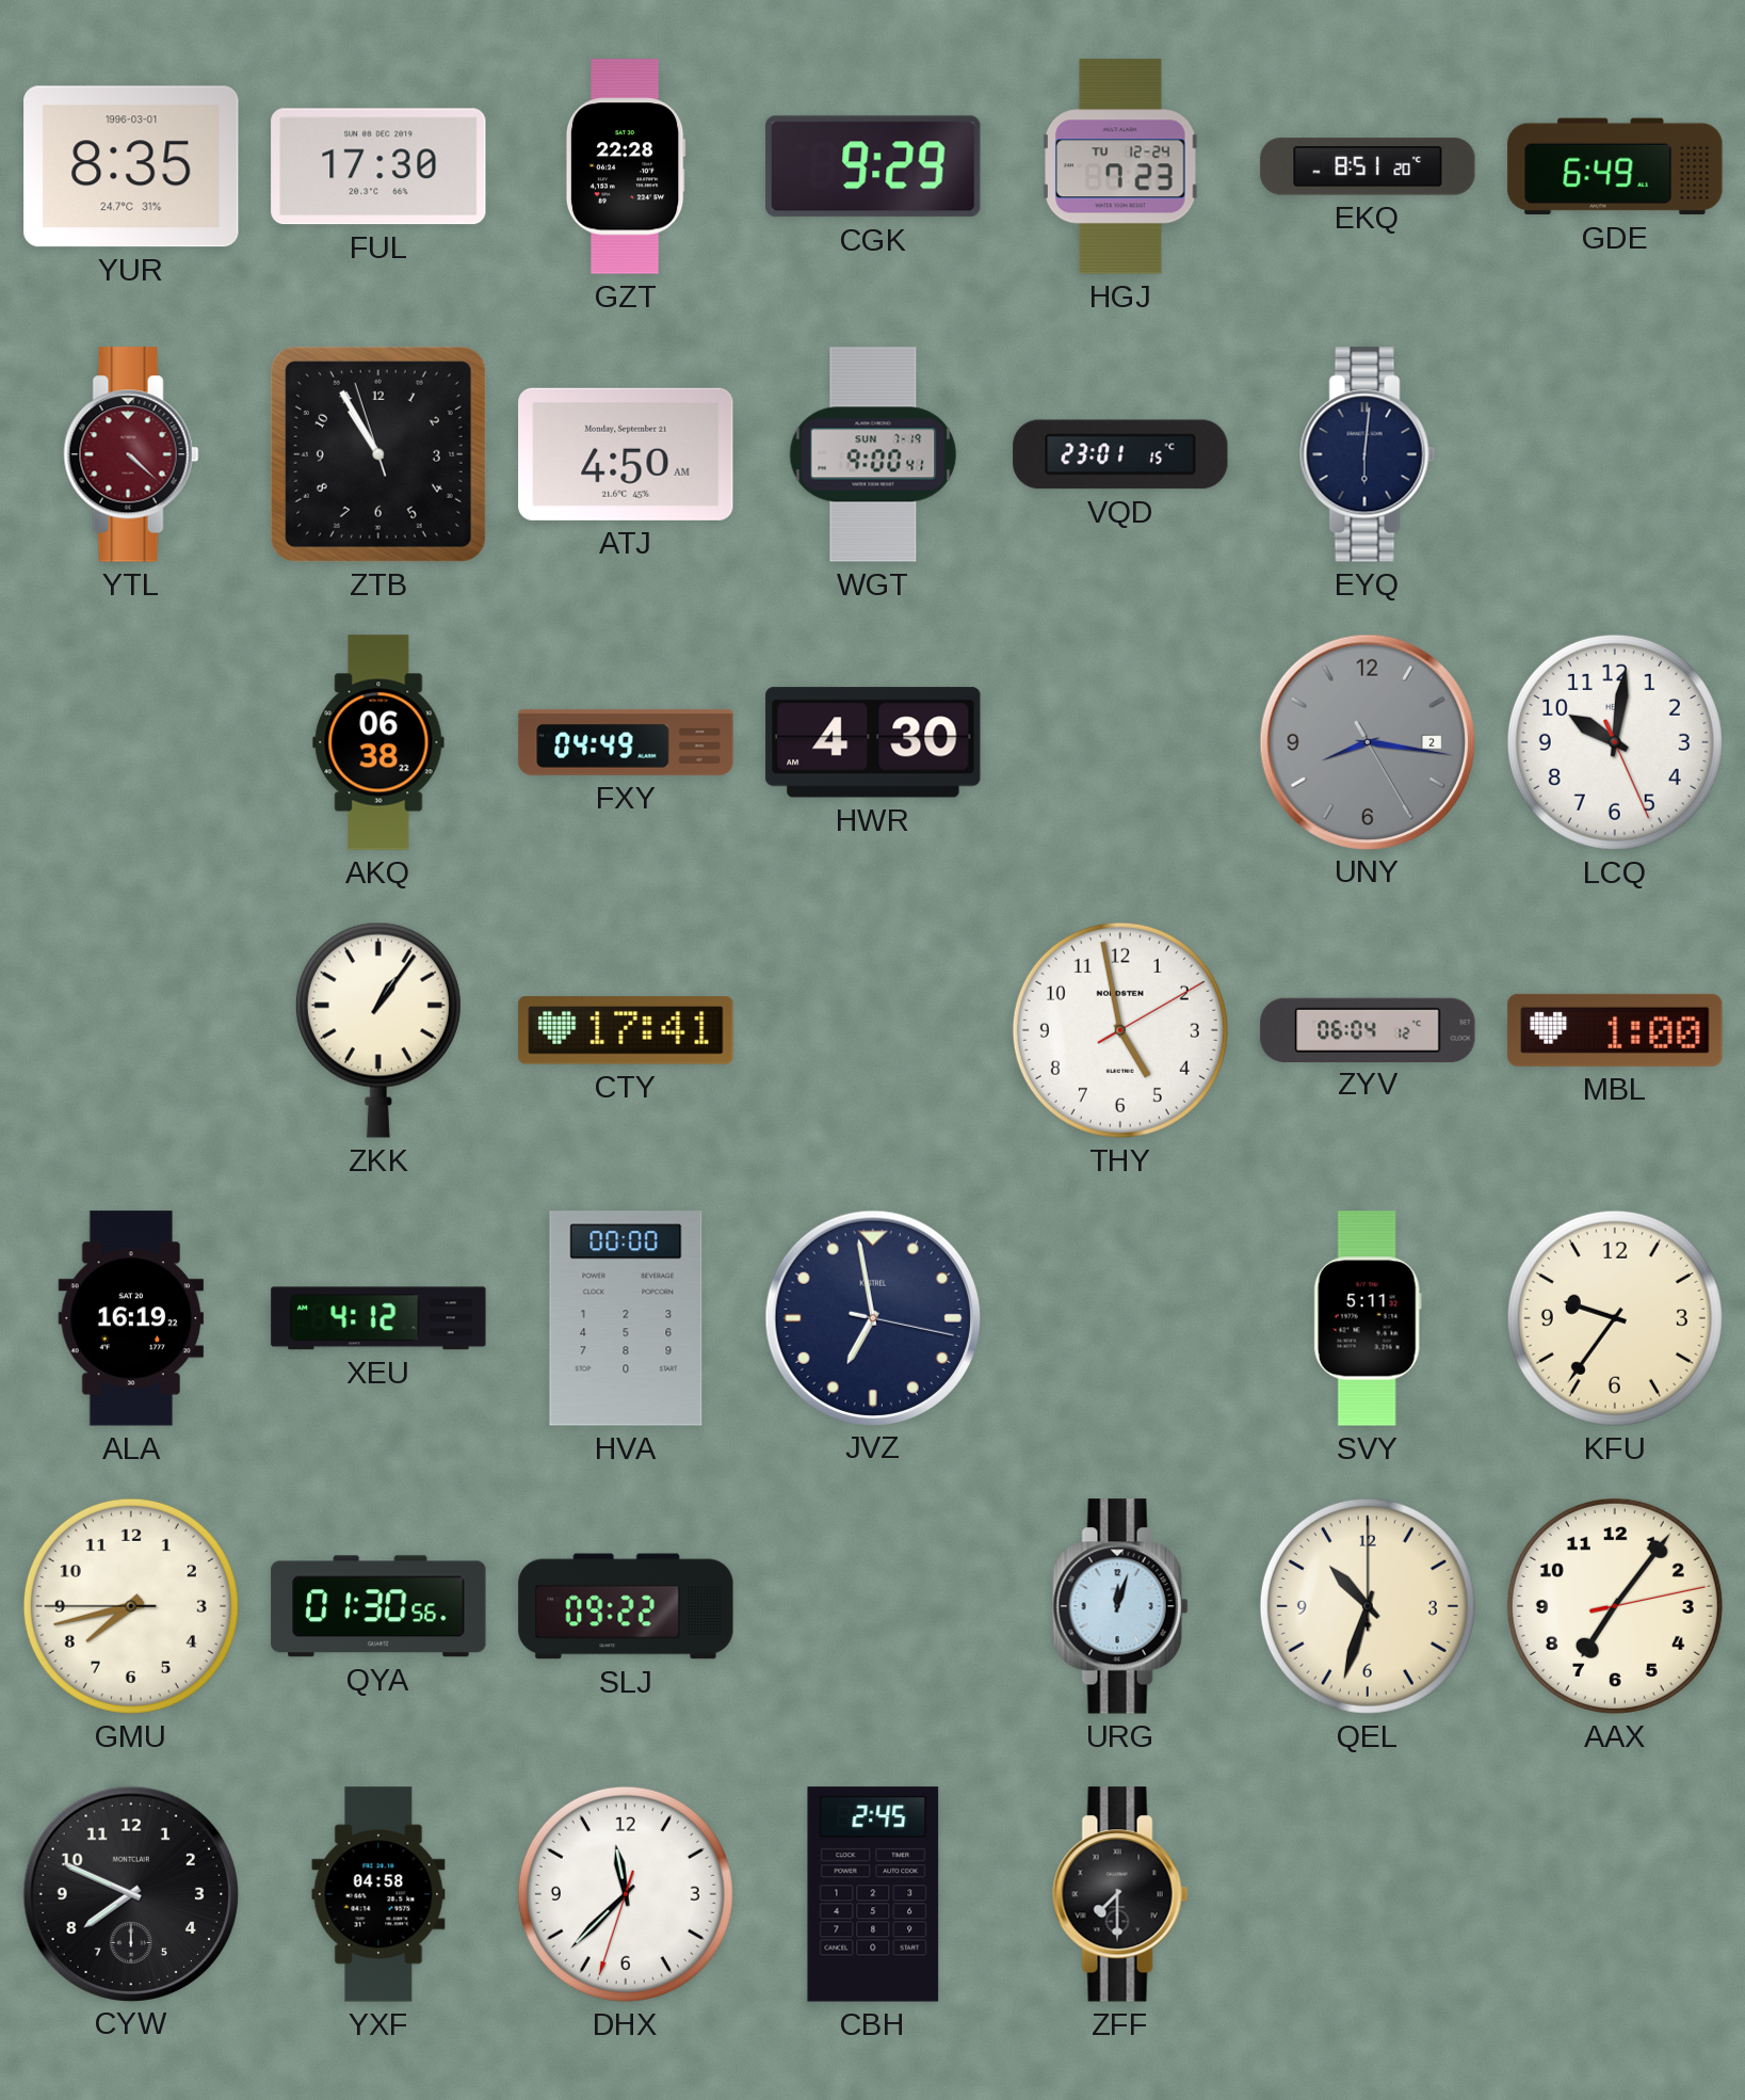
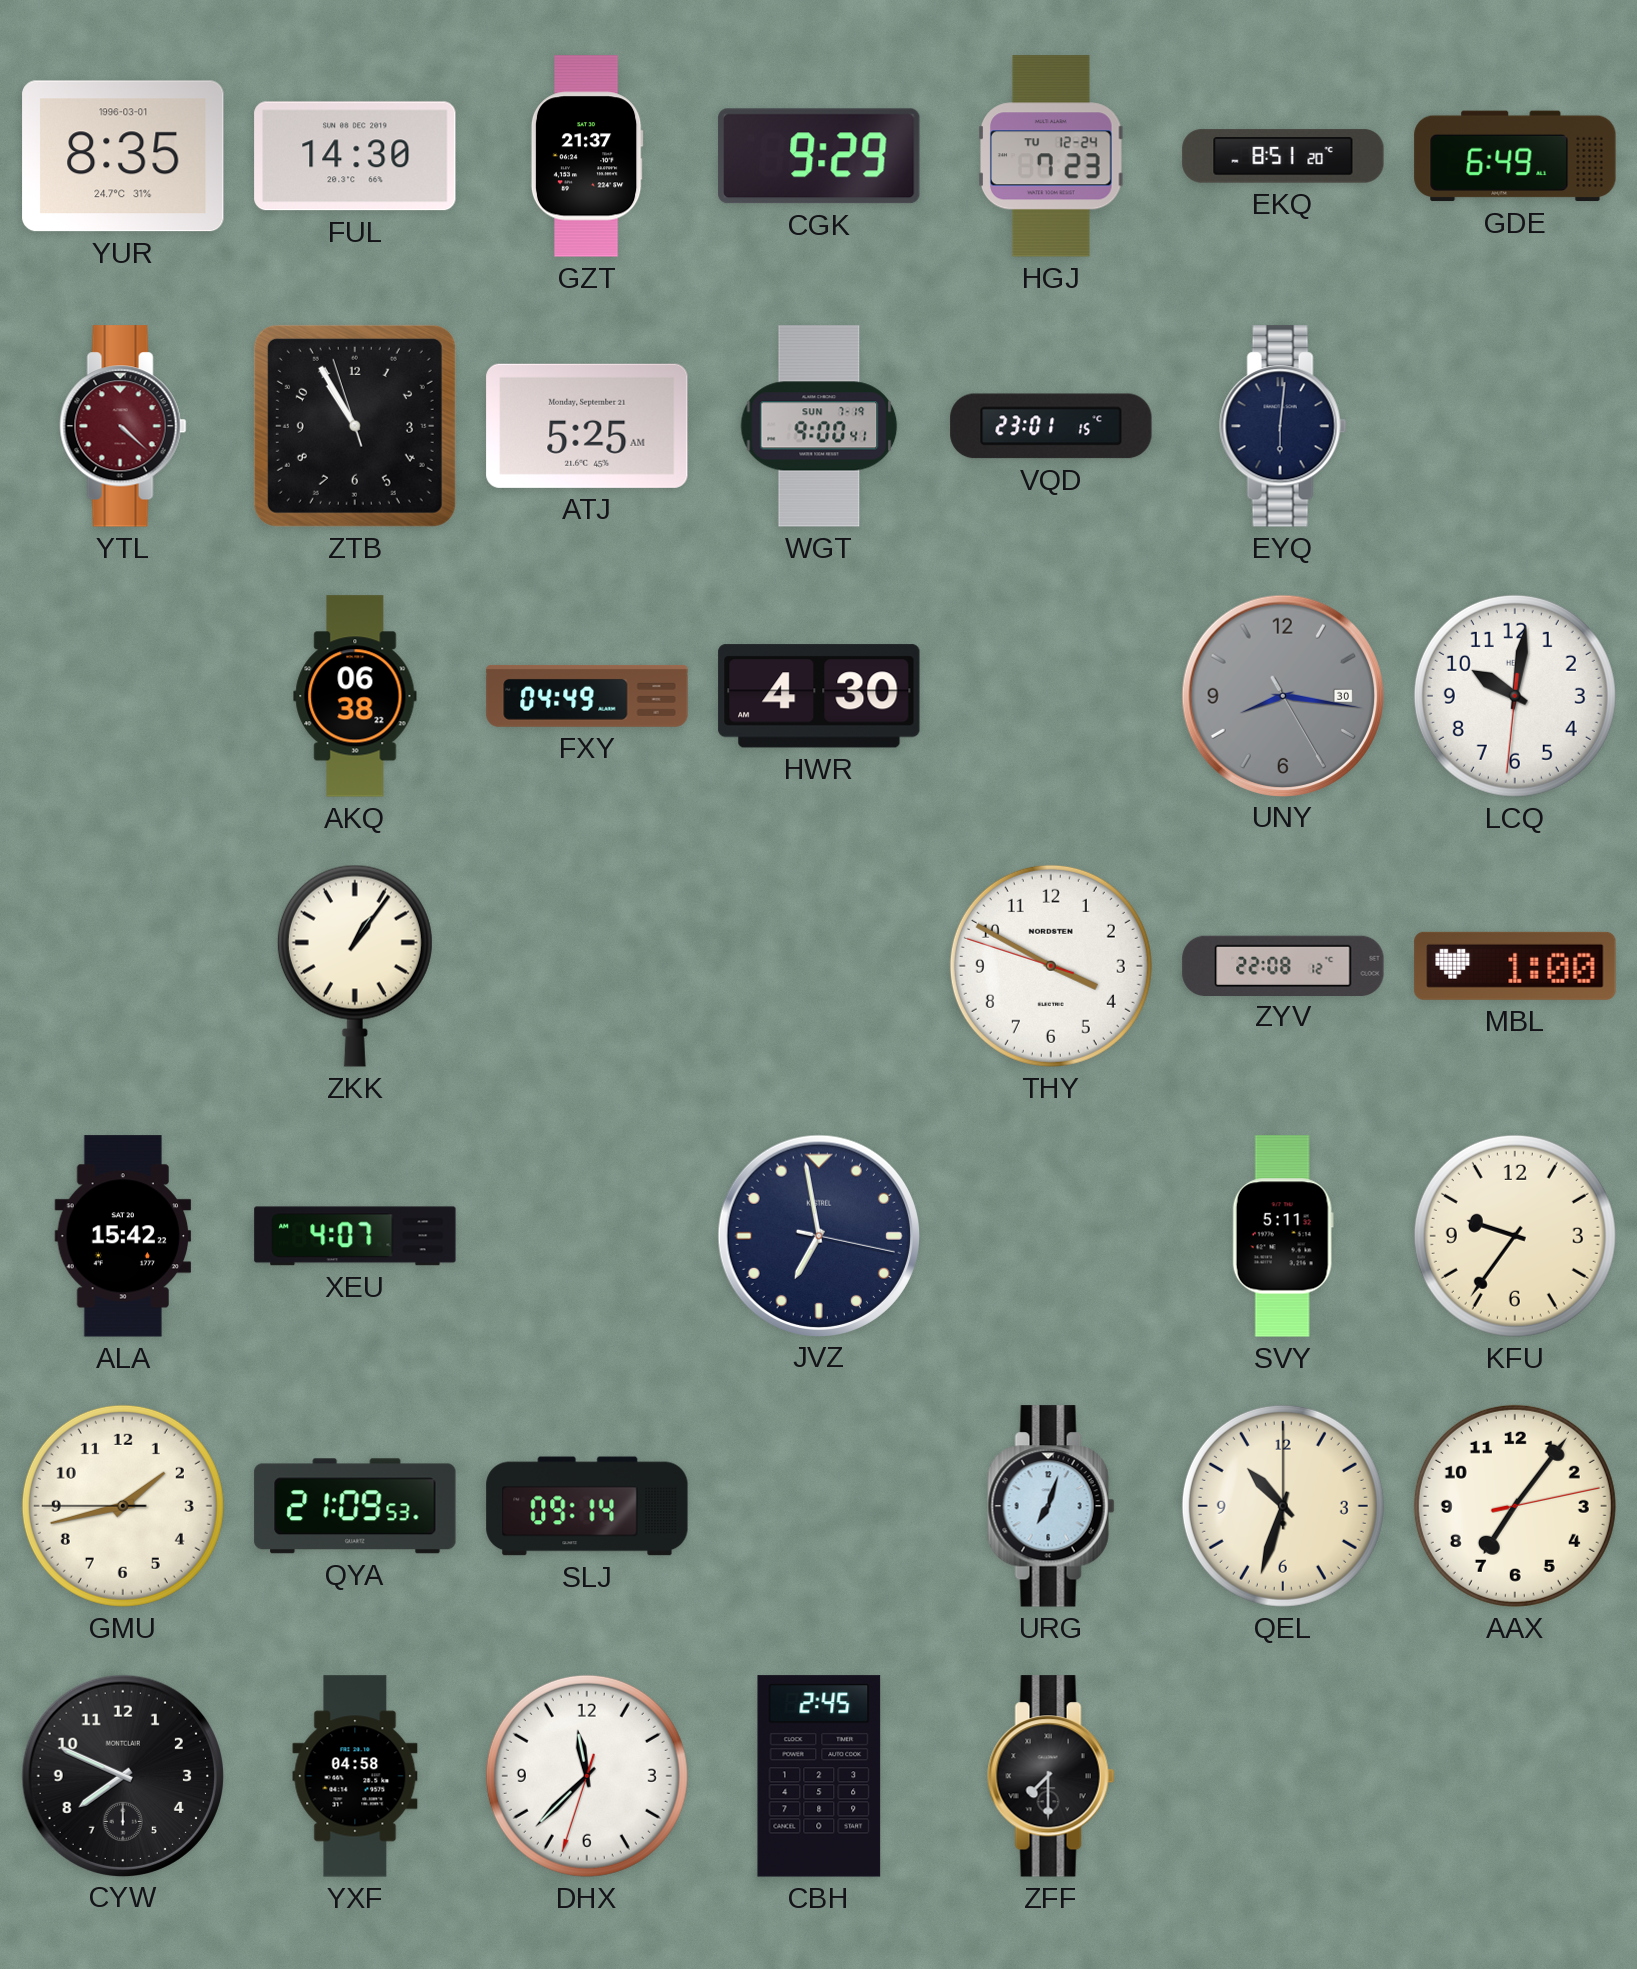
FUL: 17:30 -> 14:30 (355, 156)
GZT: 22:28 -> 21:37 (587, 156)
ATJ: 4:50 -> 5:25 (587, 426)
UNY date: 2 -> 30 (1282, 695)
LCQ: 10:01:26 -> 10:01:31 (1515, 696)
CTY: 17:41 -> none (626, 1030)
THY: 4:58 -> 3:49 (1051, 966)
ZYV: 06:04 -> 22:08 (1283, 965)
ALA: 16:19 -> 15:42 (123, 1236)
XEU: 4:12 -> 4:07 (355, 1236)
HVA: 00:00 -> none (626, 1318)
GMU: 7:42 -> 1:42 (123, 1506)
QYA: 01:30 -> 21:09 (355, 1506)
SLJ: 09:22 -> 09:14 (587, 1506)
URG: 12:03 -> 7:03 (1051, 1506)
